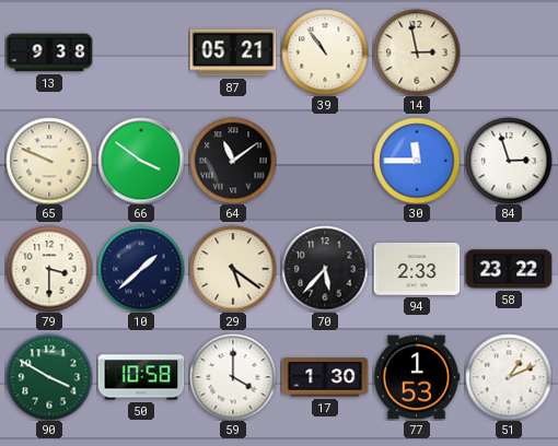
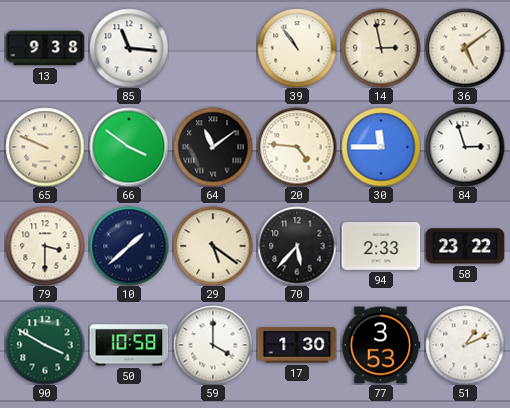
85: none -> 11:16 (129, 48)
87: 05:21 -> none (233, 52)
36: none -> 5:09 (465, 48)
20: none -> 4:46 (297, 147)
77: 1:53 -> 3:53 (381, 345)
